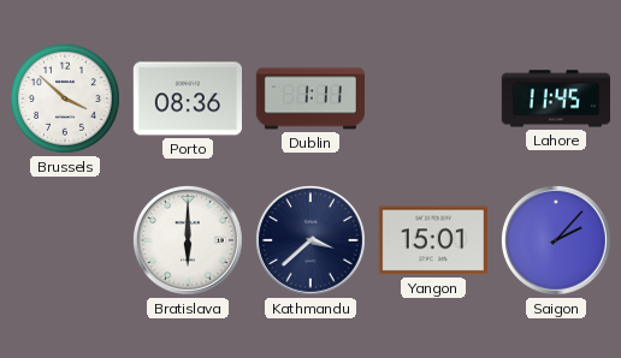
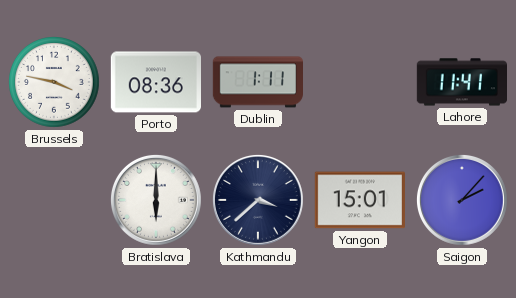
Brussels: 3:52 -> 3:47 (55, 83)
Lahore: 11:45 -> 11:41 (461, 82)
